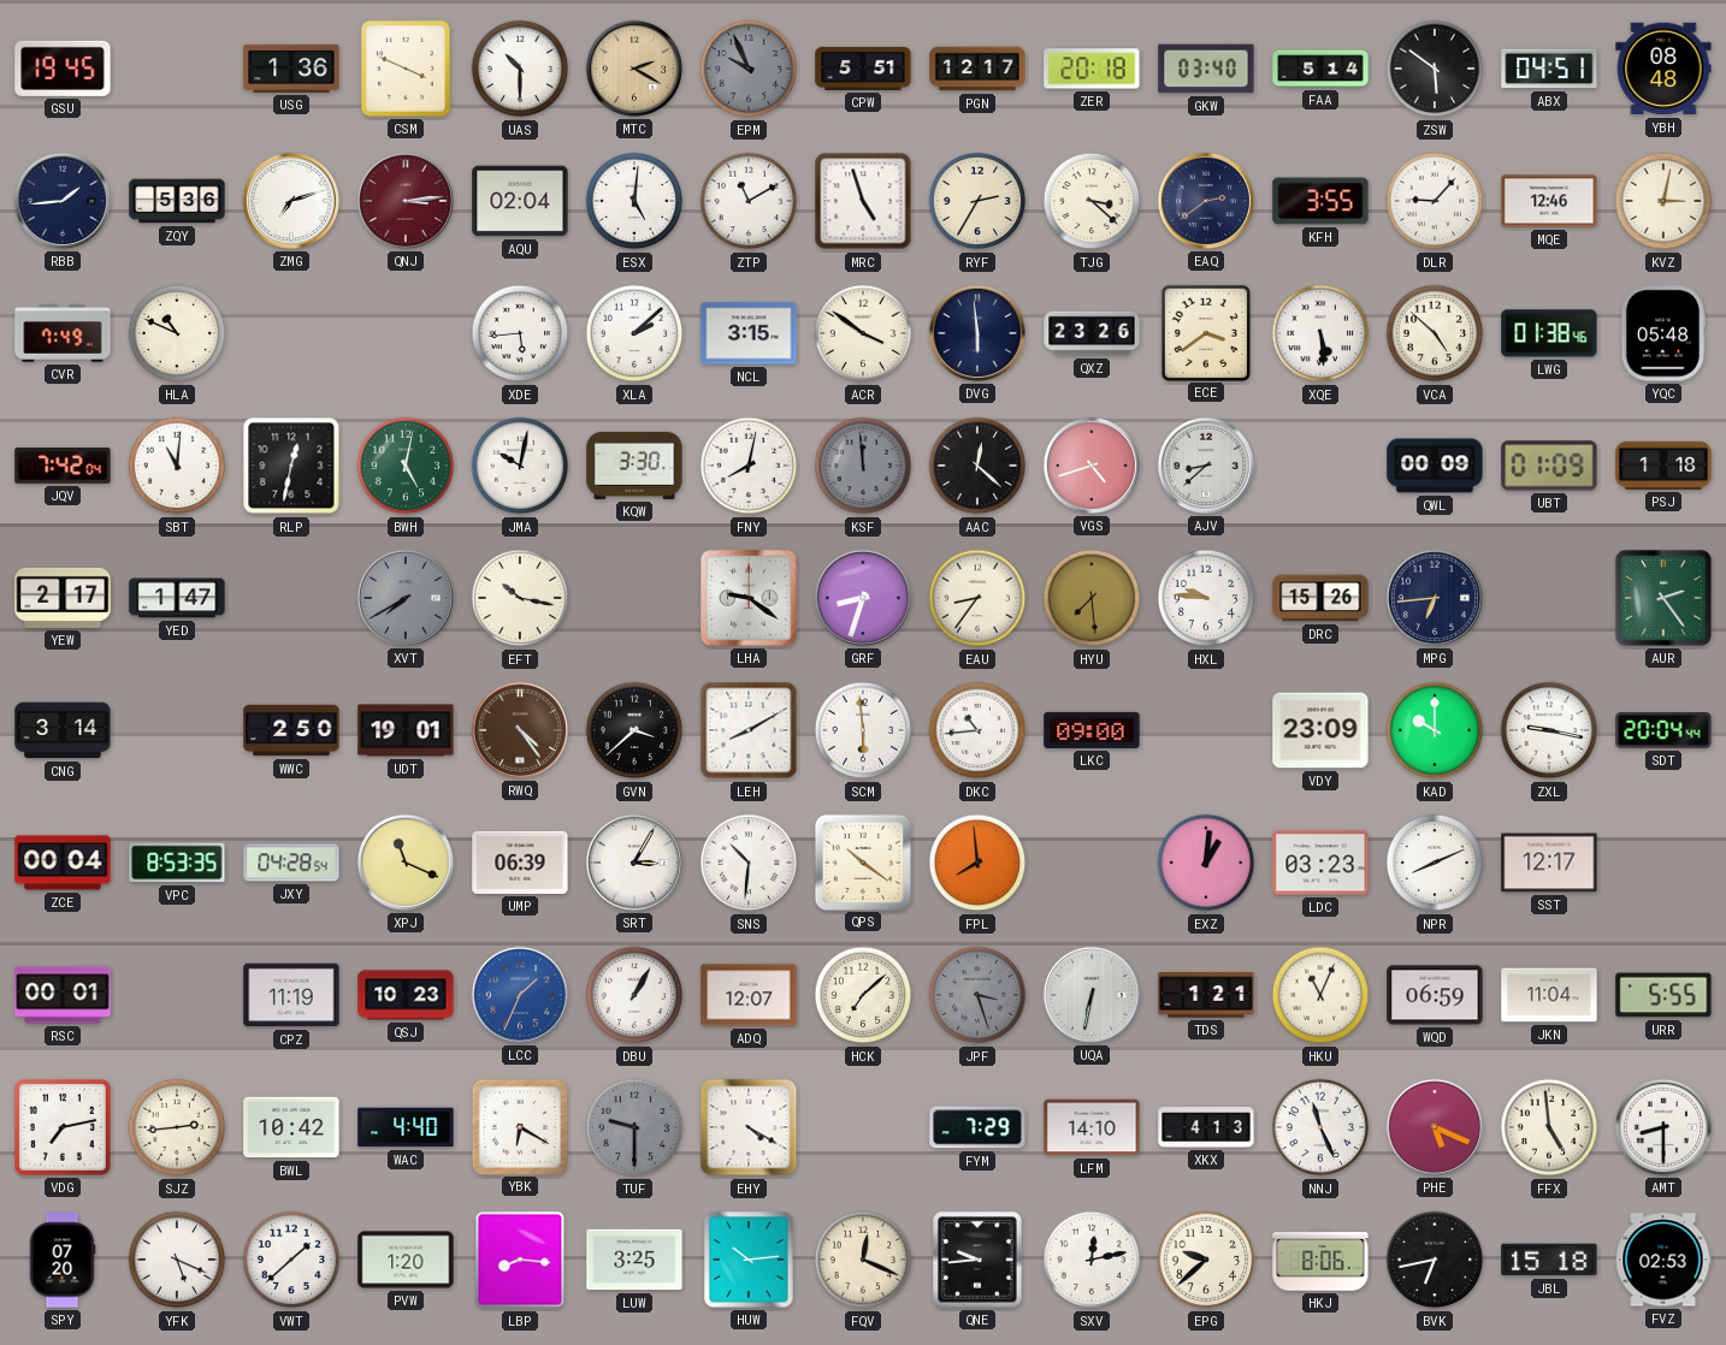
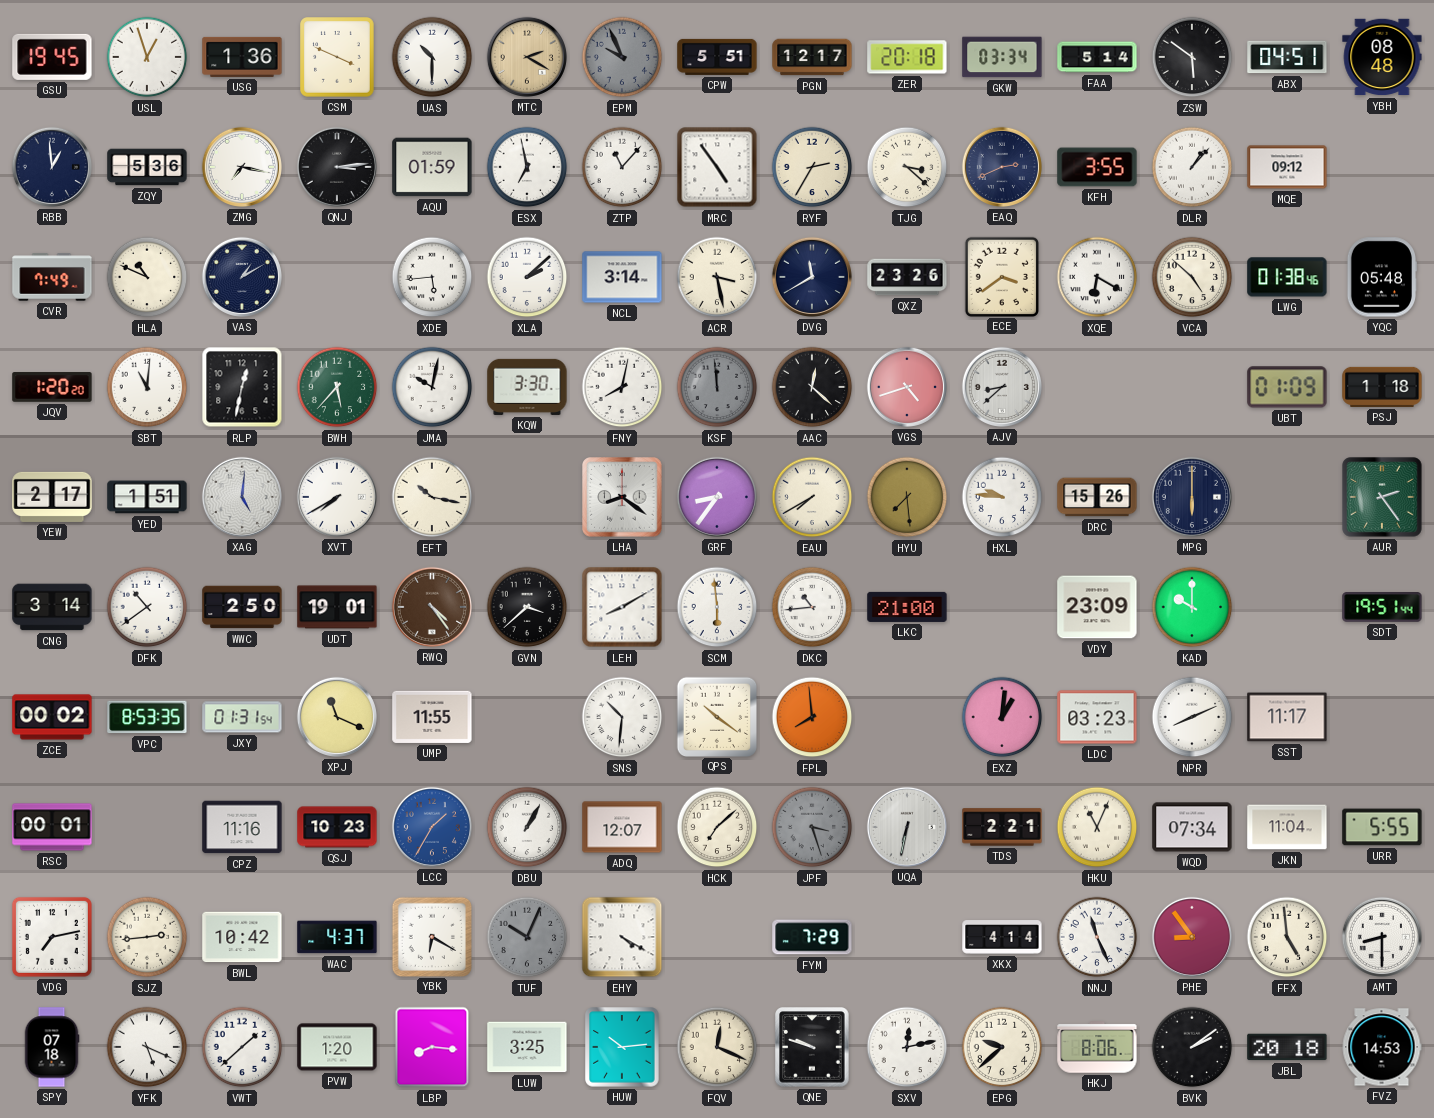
USL: none -> 12:57 (147, 57)
GKW: 03:40 -> 03:34 (1002, 57)
RBB: 1:44 -> 12:59 (52, 167)
ZMG: 7:12 -> 7:17 (242, 167)
QNJ dial: burgundy -> black (337, 167)
AQU: 02:04 -> 01:59 (432, 167)
ESX: 5:01 -> 6:58 (527, 167)
ZTP: 11:10 -> 11:07 (622, 167)
MRC: 4:57 -> 4:54 (717, 167)
EAQ: 2:39 -> 2:41 (1002, 167)
DLR: 9:07 -> 1:07 (1192, 167)
MQE: 12:46 -> 09:12 (1287, 167)
KVZ: 3:02 -> none (1663, 201)
VAS: none -> 1:10 (242, 277)
NCL: 3:15 -> 3:14 (622, 277)
ACR: 3:51 -> 3:28 (717, 277)
DVG: 5:59 -> 11:40 (812, 277)
XQE: 5:29 -> 6:20 (1097, 277)
JQV: 7:42 -> 1:20 (52, 387)
BWH: 5:02 -> 5:37 (337, 387)
QWL: 00:09 -> none (1435, 466)
YED: 1:47 -> 1:51 (147, 497)
XAG: none -> 5:01 (242, 497)
XVT dial: grey -> white (337, 497)
LHA: 9:21 -> 8:21 (622, 497)
GRF: 8:33 -> 8:36 (717, 497)
EAU: 8:36 -> 7:40 (812, 497)
MPG: 6:44 -> 6:00 (1192, 497)
DFK: none -> 10:39 (147, 607)
LKC: 09:00 -> 21:00 (907, 607)
ZXL: 9:17 -> none (1549, 730)
SDT: 20:04 -> 19:51 (1382, 608)
ZCE: 00:04 -> 00:02 (52, 717)
JXY: 04:28 -> 01:31 (242, 717)
UMP: 06:39 -> 11:55 (432, 717)
SRT: 3:05 -> none (634, 863)
SST: 12:17 -> 11:17 (1287, 717)
CPZ: 11:19 -> 11:16 (242, 827)
LCC: 1:34 -> 1:35 (432, 827)
TDS: 1:21 -> 2:21 (1002, 827)
WQD: 06:59 -> 07:34 (1192, 827)
WAC: 4:40 -> 4:37 (337, 937)
TUF: 9:30 -> 10:04 (527, 937)
LFM: 14:10 -> none (1092, 1127)
XKX: 4:13 -> 4:14 (1002, 937)
PHE: 5:19 -> 8:54 (1192, 937)
SPY: 07:20 -> 07:18 (52, 1047)
QNE: 9:44 -> 9:48 (812, 1047)
BVK: 6:43 -> 2:09 (1192, 1047)
JBL: 15:18 -> 20:18 (1287, 1047)
FVZ: 02:53 -> 14:53 (1382, 1047)
